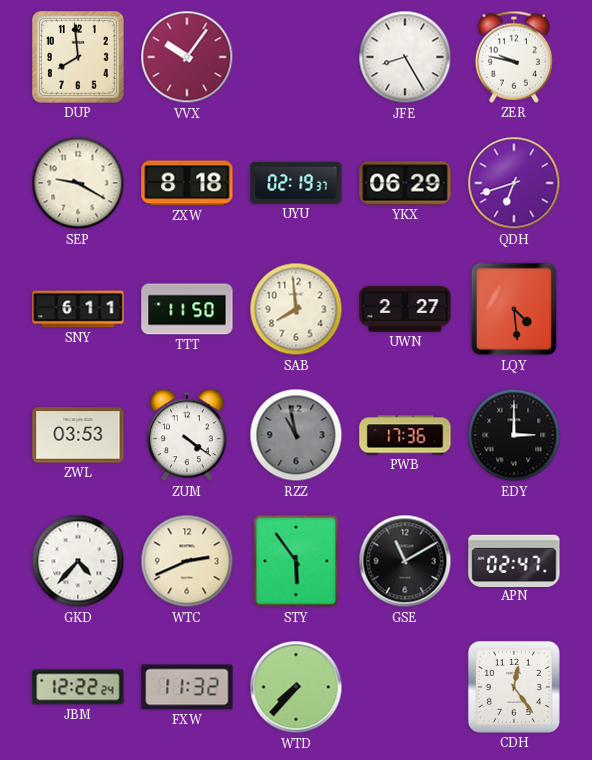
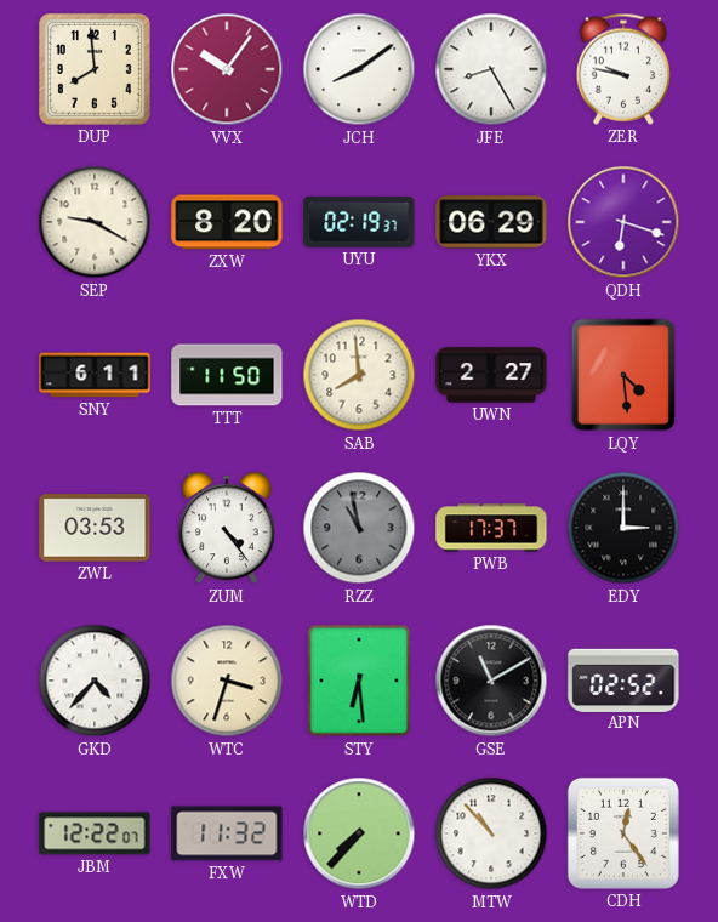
JCH: none -> 8:09 (359, 69)
ZXW: 8:18 -> 8:20 (227, 222)
QDH: 6:42 -> 6:18 (623, 222)
ZUM: 4:21 -> 4:24 (228, 528)
PWB: 17:36 -> 17:37 (491, 528)
WTC: 2:41 -> 3:33 (227, 681)
STY: 5:54 -> 6:29 (359, 681)
APN: 02:47 -> 02:52 (623, 679)
JBM: 12:22:24 -> 12:22:07 (95, 833)
MTW: none -> 10:53 (491, 833)
